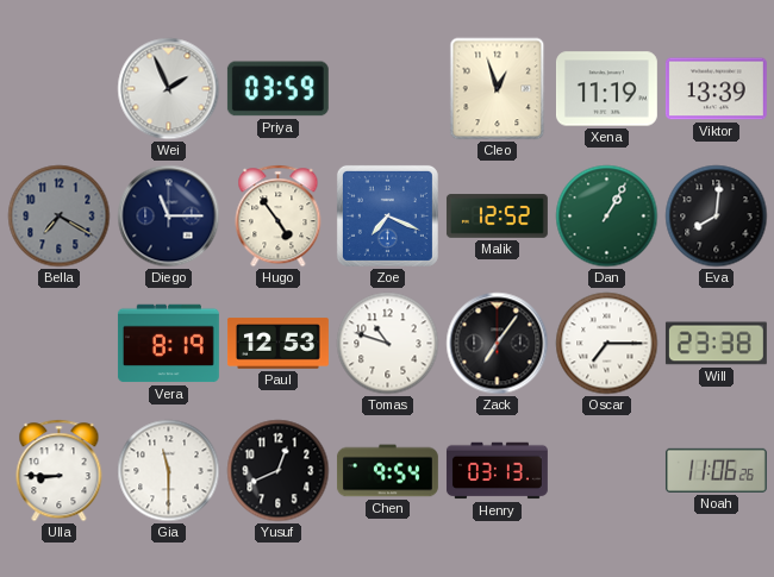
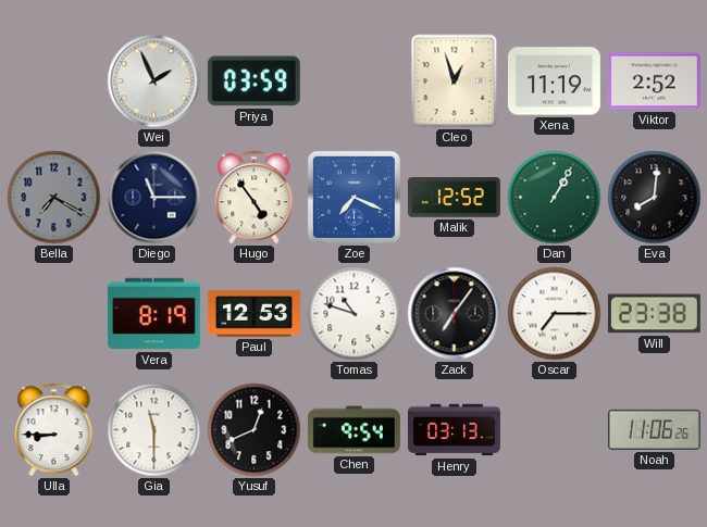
Viktor: 13:39 -> 2:52 (654, 81)
